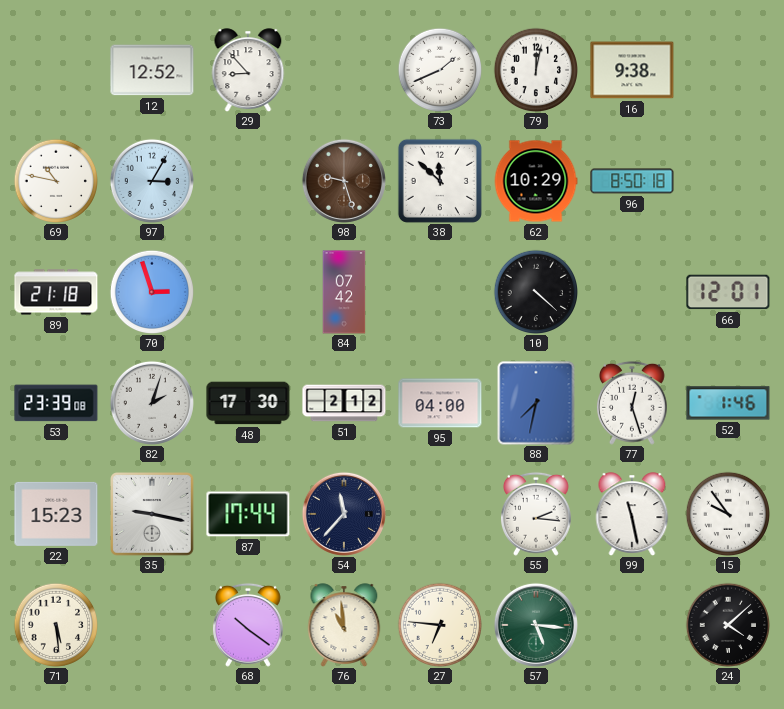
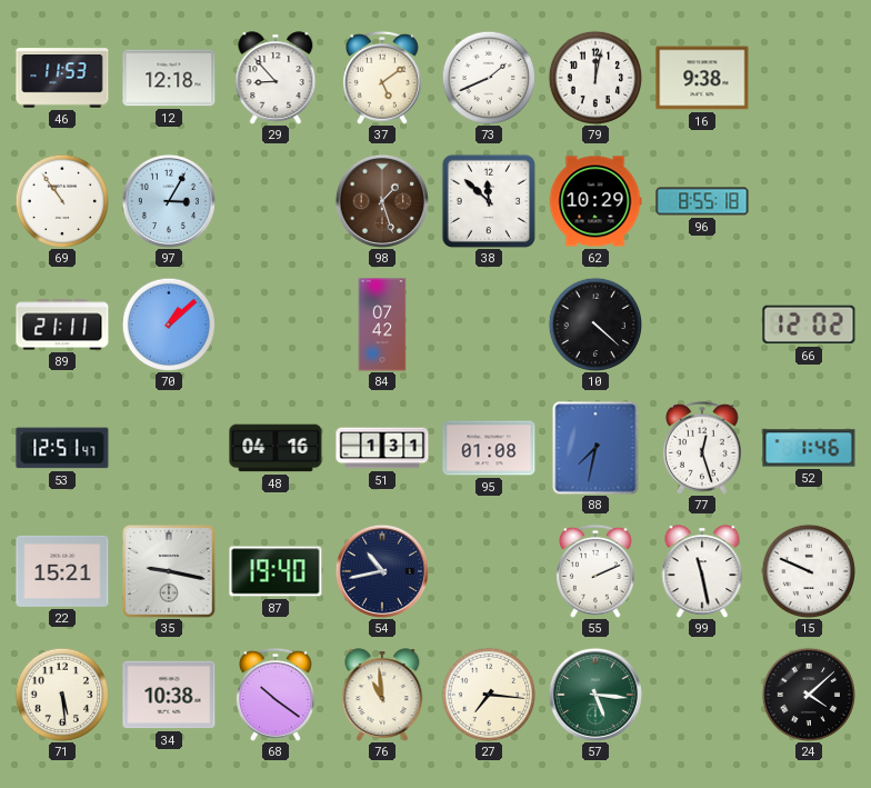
46: none -> 11:53 (62, 78)
12: 12:52 -> 12:18 (169, 78)
37: none -> 5:09 (382, 78)
69: 10:47 -> 10:54 (61, 200)
98: 9:27 -> 1:27 (382, 201)
96: 8:50 -> 8:55 (702, 201)
89: 21:18 -> 21:11 (62, 325)
70: 2:57 -> 1:08 (168, 323)
66: 12:01 -> 12:02 (809, 325)
53: 23:39 -> 12:51 (62, 448)
82: 2:03 -> none (152, 403)
48: 17:30 -> 04:16 (276, 448)
51: 2:12 -> 1:31 (382, 448)
95: 04:00 -> 01:08 (489, 448)
22: 15:23 -> 15:21 (62, 571)
87: 17:44 -> 19:40 (276, 571)
54: 11:37 -> 10:43 (382, 571)
55: 2:16 -> 2:11 (595, 571)
15: 9:54 -> 9:49 (808, 570)
34: none -> 10:38 (169, 695)
27: 6:46 -> 7:16 (488, 694)
